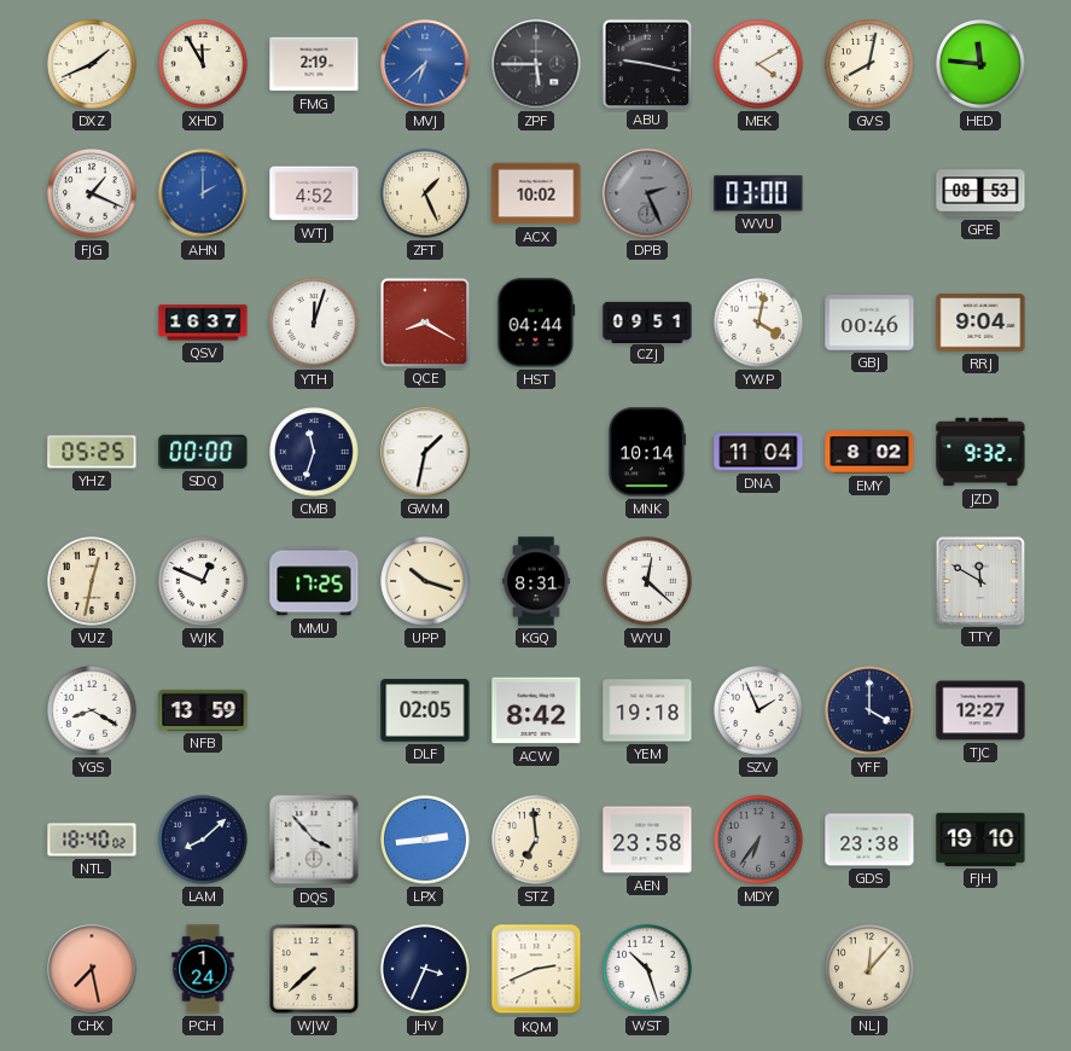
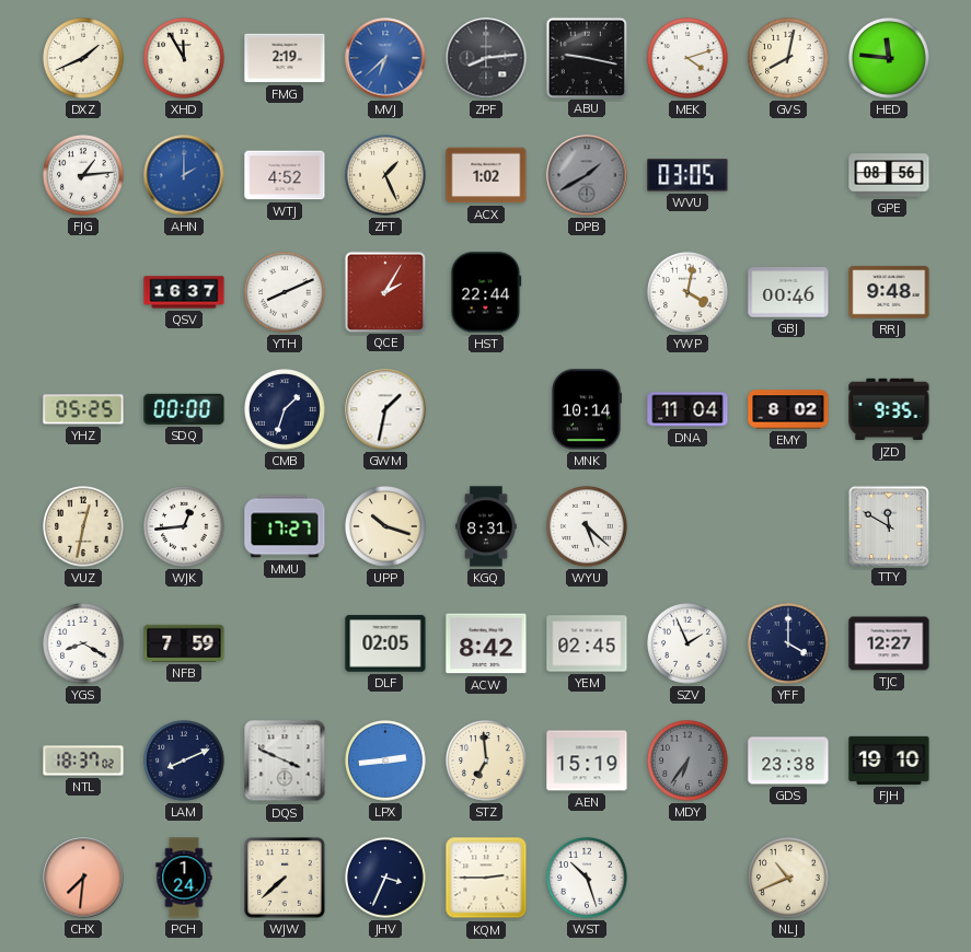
ZPF: 5:45 -> 8:14 (486, 58)
MEK: 4:10 -> 4:12 (689, 59)
FJG: 1:19 -> 1:14 (84, 176)
ACX: 10:02 -> 1:02 (486, 175)
DPB: 2:26 -> 1:40 (587, 175)
WVU: 03:00 -> 03:05 (687, 175)
GPE: 08:53 -> 08:56 (889, 175)
YTH: 12:03 -> 8:11 (286, 293)
QCE: 8:20 -> 2:05 (384, 291)
HST: 04:44 -> 22:44 (486, 292)
CZJ: 09:51 -> none (647, 321)
RRJ: 9:04 -> 9:48 (889, 292)
CMB: 11:33 -> 1:33 (286, 410)
JZD: 9:32 -> 9:35 (889, 409)
WJK: 12:49 -> 12:44 (185, 527)
MMU: 17:25 -> 17:27 (285, 526)
WYU: 12:22 -> 5:22 (588, 527)
NFB: 13:59 -> 7:59 (184, 643)
YEM: 19:18 -> 02:45 (587, 643)
NTL: 18:40 -> 18:37 (83, 761)
LAM: 8:08 -> 8:11 (185, 762)
DQS: 3:53 -> 3:49 (285, 761)
AEN: 23:58 -> 15:19 (587, 761)
CHX: 7:28 -> 7:31 (83, 878)
KQM: 2:41 -> 2:45 (486, 878)
NLJ: 12:07 -> 10:41 (789, 879)
